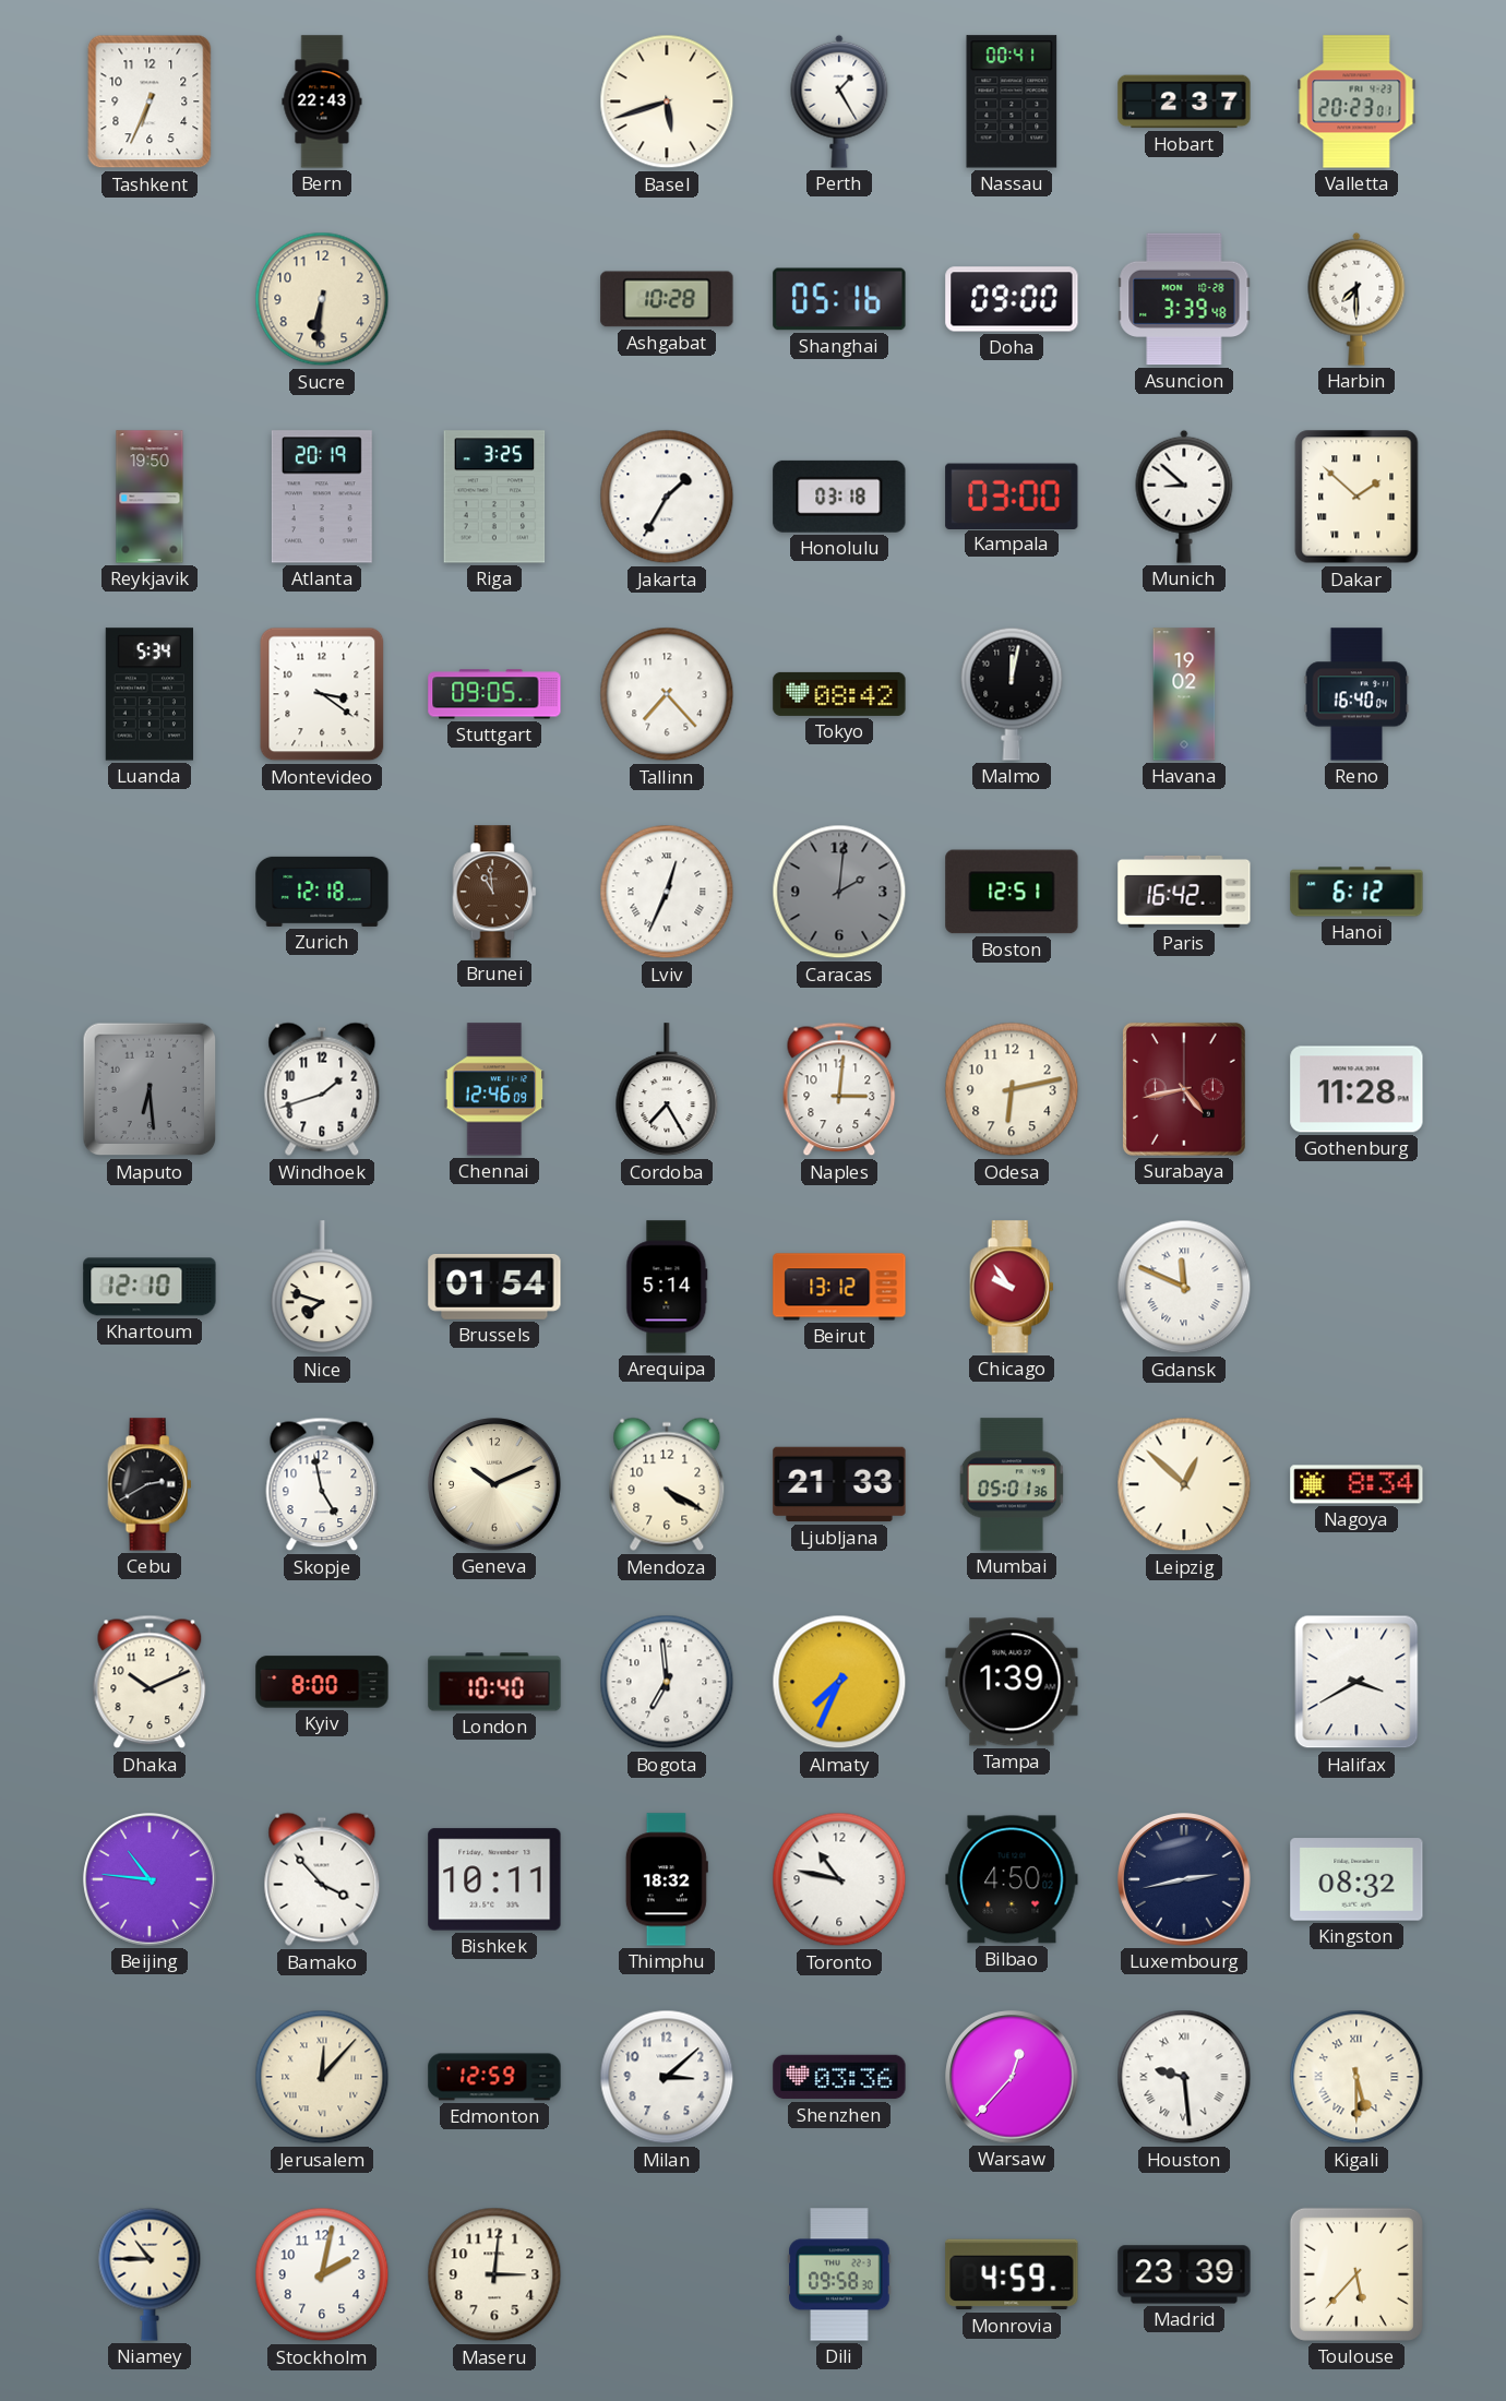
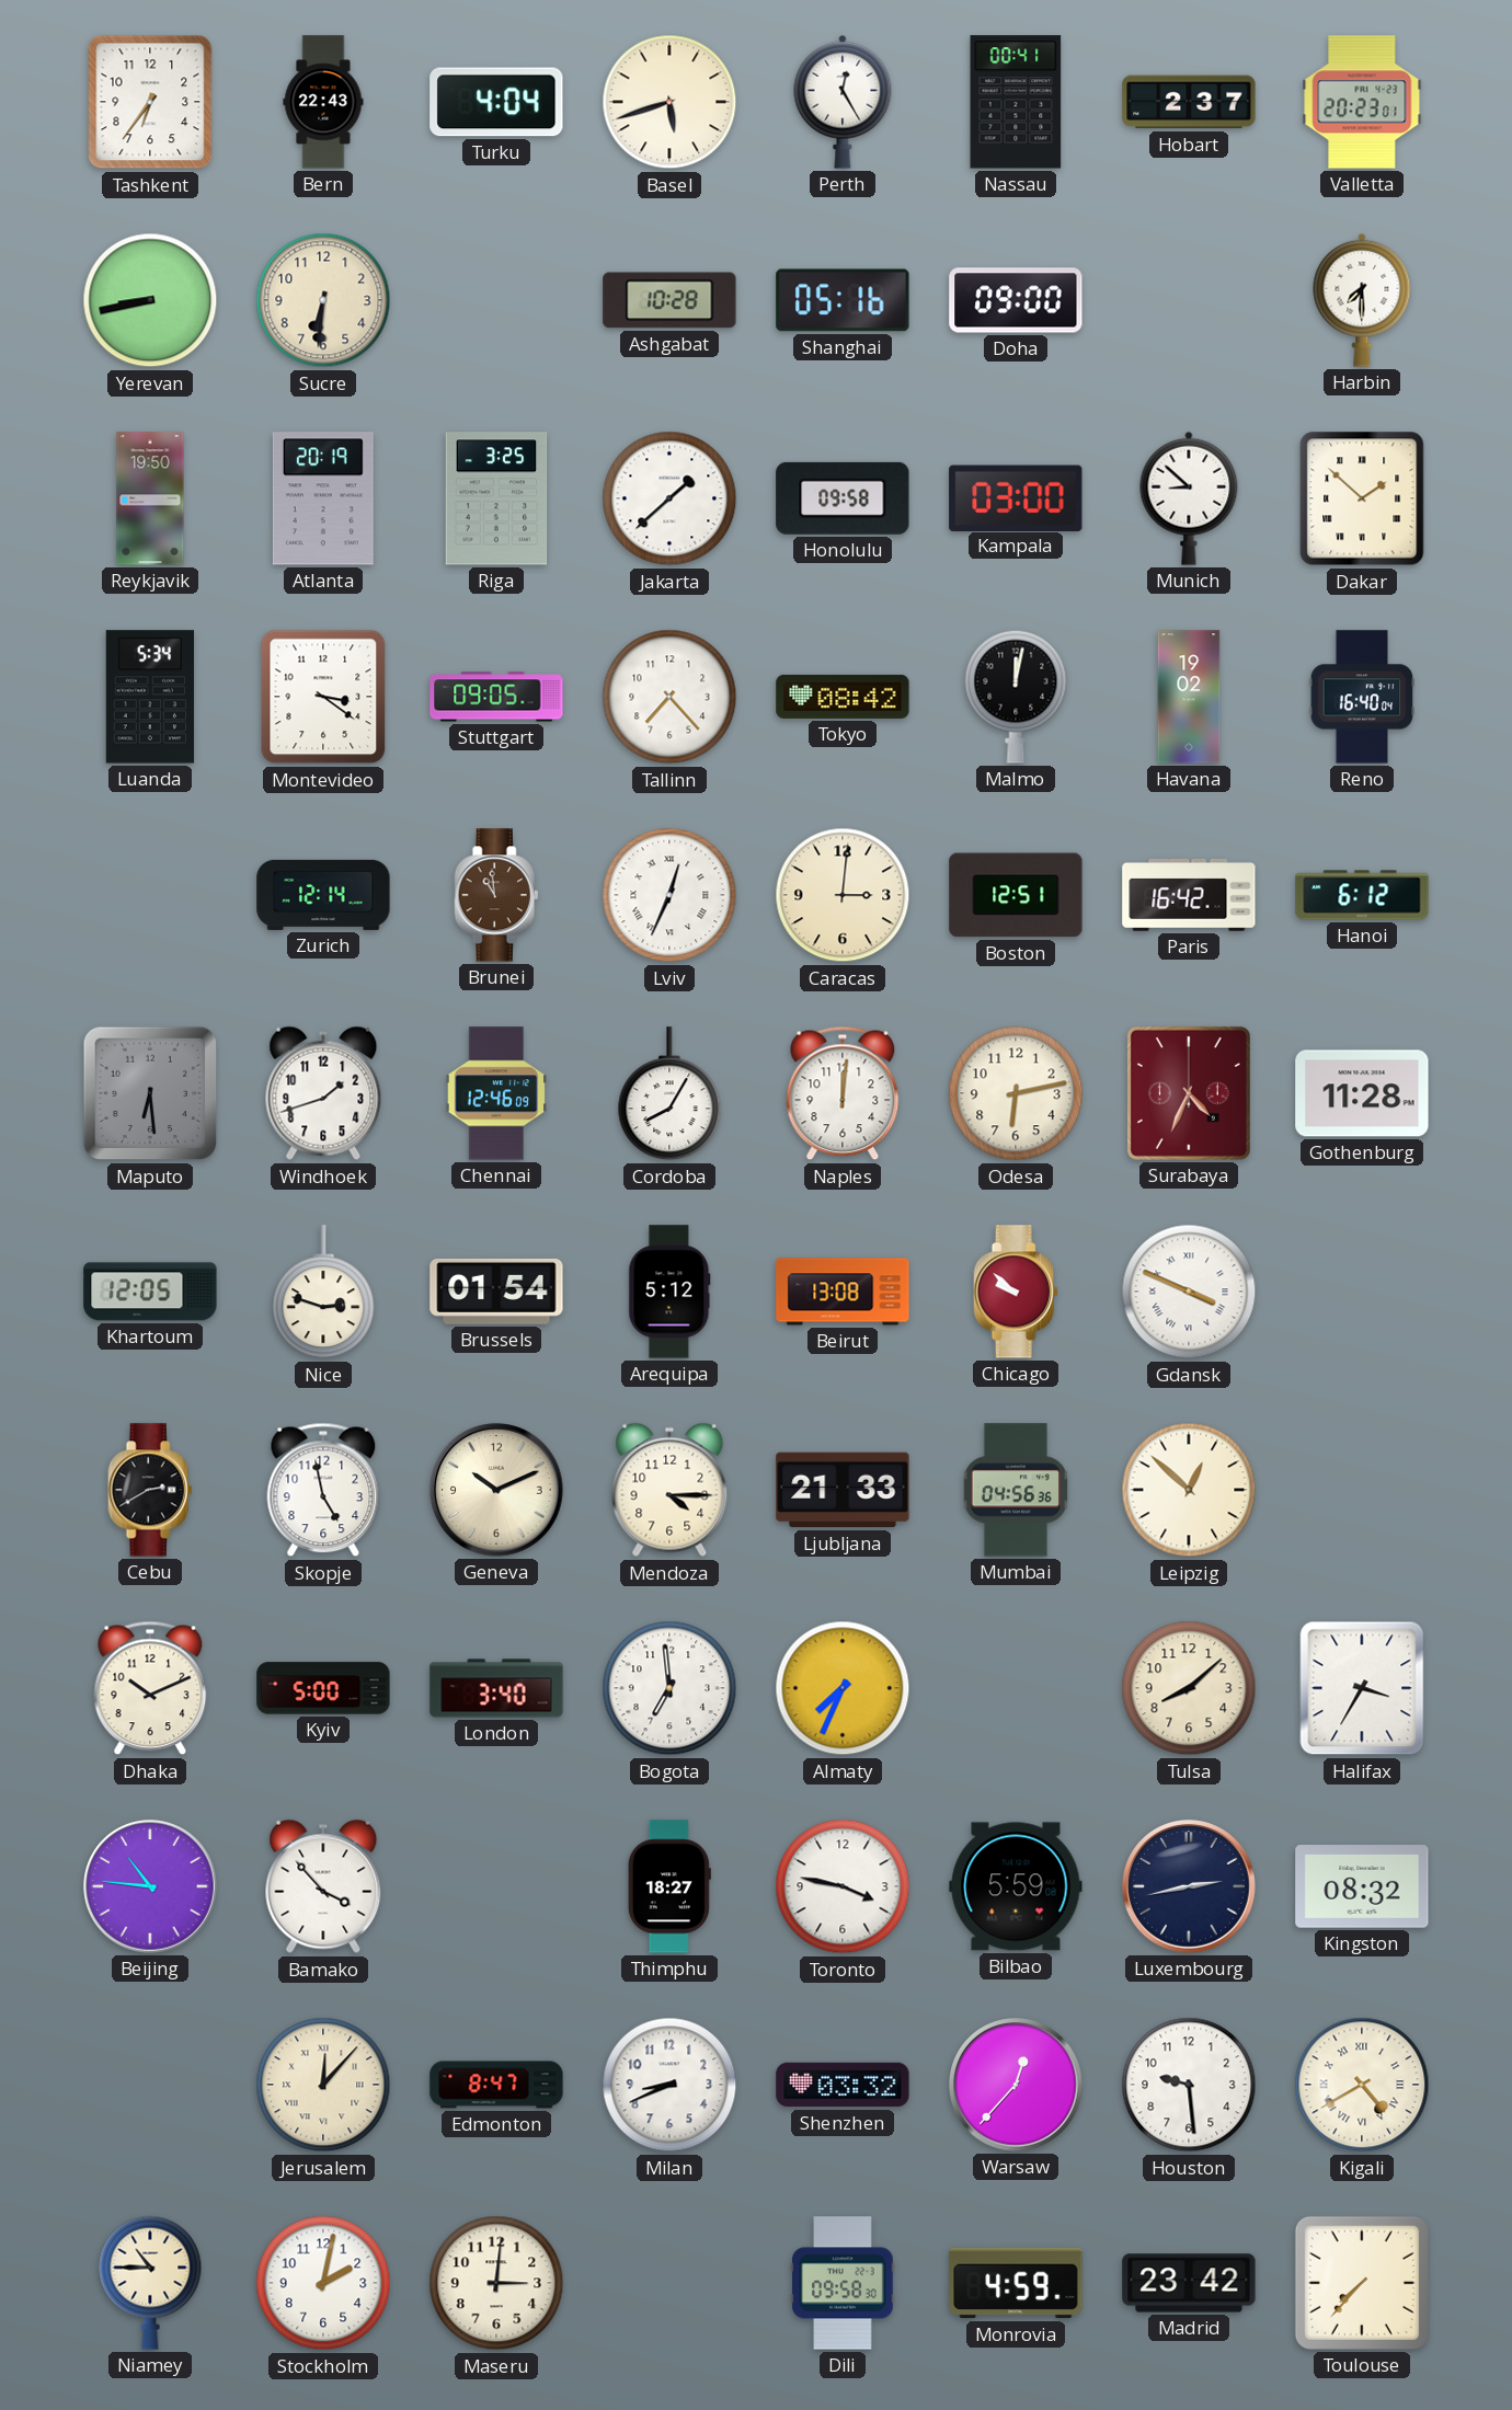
Tashkent: 6:34 -> 6:36 (150, 102)
Turku: none -> 4:04 (496, 102)
Perth: 1:25 -> 12:25 (843, 102)
Yerevan: none -> 8:43 (150, 300)
Asuncion: 3:39 -> none (1184, 299)
Jakarta: 1:35 -> 1:38 (669, 498)
Honolulu: 03:18 -> 09:58 (843, 498)
Zurich: 12:18 -> 12:14 (323, 895)
Caracas: 2:01 -> 3:01 (843, 895)
Caracas dial: grey -> cream (843, 895)
Cordoba: 7:25 -> 8:05 (669, 1094)
Naples: 3:01 -> 12:01 (843, 1093)
Surabaya: 4:43 -> 4:34 (1189, 1093)
Khartoum: 12:10 -> 12:05 (150, 1292)
Nice: 7:48 -> 2:48 (323, 1293)
Arequipa: 5:14 -> 5:12 (669, 1292)
Beirut: 13:12 -> 13:08 (843, 1292)
Chicago: 9:54 -> 9:52 (1016, 1292)
Gdansk: 11:49 -> 3:49 (1189, 1292)
Mendoza: 4:20 -> 4:15 (669, 1490)
Mumbai: 05:01 -> 04:56 (1015, 1490)
Nagoya: 8:34 -> none (1356, 1484)
Kyiv: 8:00 -> 5:00 (323, 1688)
London: 10:40 -> 3:40 (496, 1688)
Tampa: 1:39 -> none (1012, 1682)
Tulsa: none -> 8:08 (1189, 1688)
Halifax: 3:40 -> 3:35 (1362, 1688)
Bishkek: 10:11 -> none (494, 1879)
Thimphu: 18:32 -> 18:27 (669, 1886)
Toronto: 10:47 -> 3:47 (843, 1886)
Bilbao: 4:50 -> 5:59 (1016, 1886)
Edmonton: 12:59 -> 8:47 (496, 2085)
Milan: 3:08 -> 8:41 (669, 2085)
Shenzhen: 03:36 -> 03:32 (843, 2085)
Houston numerals: Roman -> Arabic (1189, 2085)
Kigali: 5:30 -> 4:40 (1362, 2085)
Madrid: 23:39 -> 23:42 (1189, 2283)
Toulouse: 5:37 -> 7:37 (1362, 2283)
